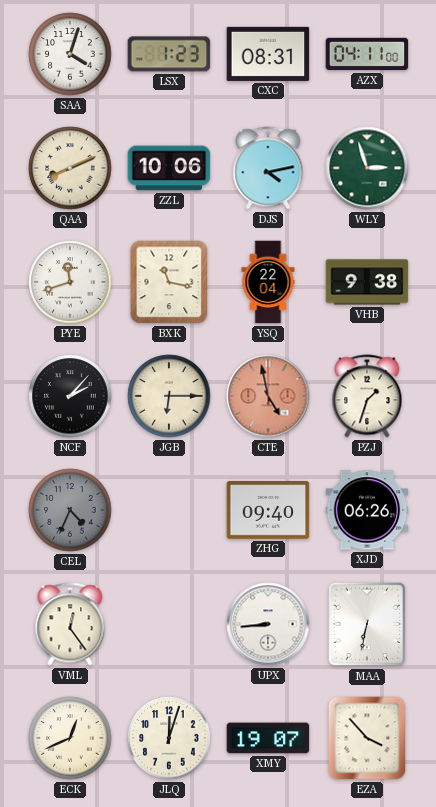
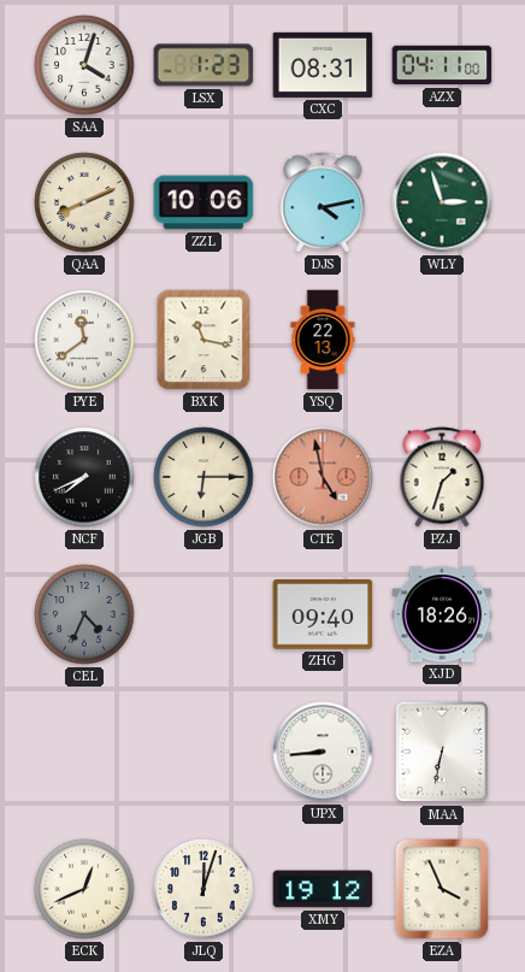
PYE: 11:42 -> 11:39 (84, 340)
YSQ: 22:04 -> 22:13 (323, 340)
VHB: 9:38 -> none (367, 282)
NCF: 2:07 -> 7:41 (84, 477)
XJD: 06:26 -> 18:26 (442, 614)
VML: 12:24 -> none (70, 624)
XMY: 19:07 -> 19:12 (323, 889)
EZA: 3:53 -> 3:56 (442, 889)
